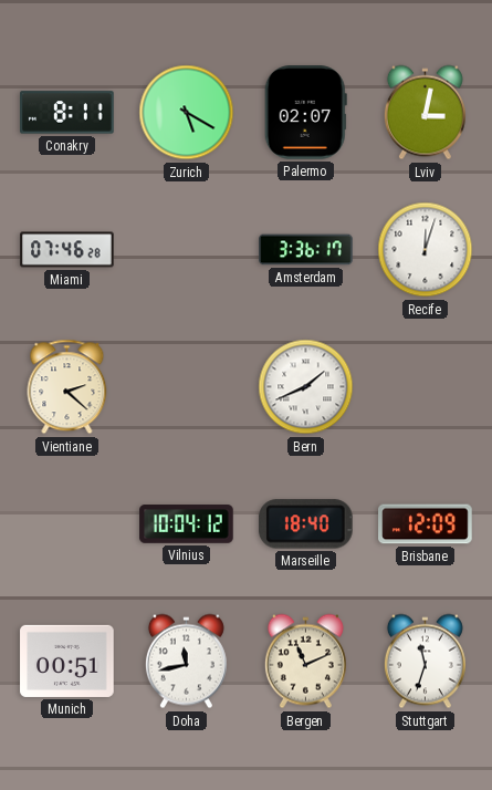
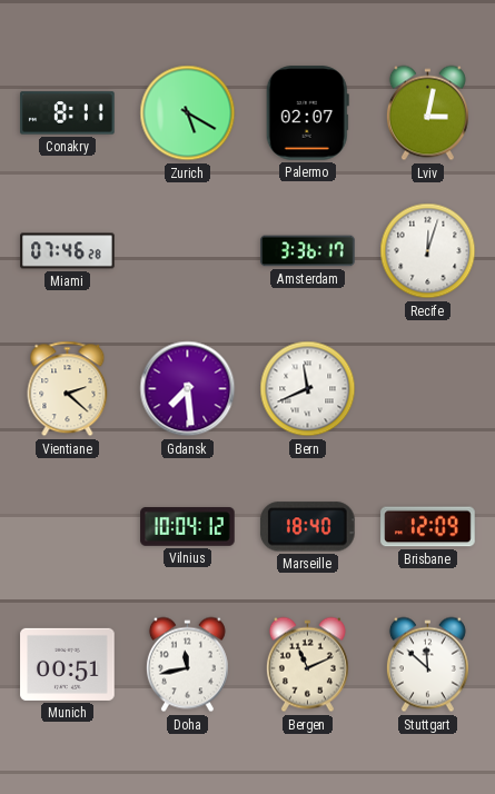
Gdansk: none -> 7:29 (188, 389)
Bern: 1:41 -> 11:41 (308, 389)
Stuttgart: 11:33 -> 11:52 (427, 665)
